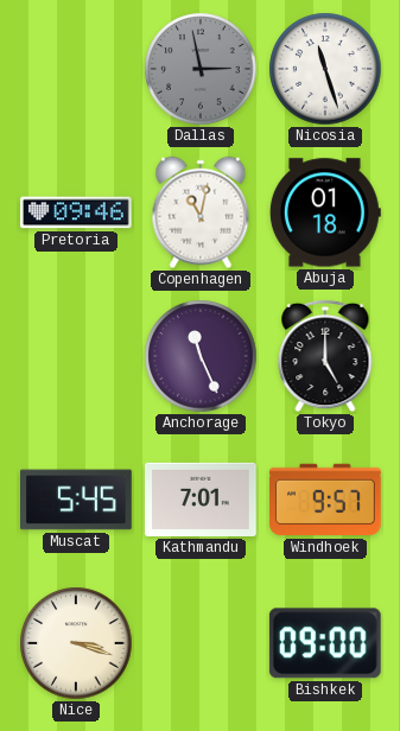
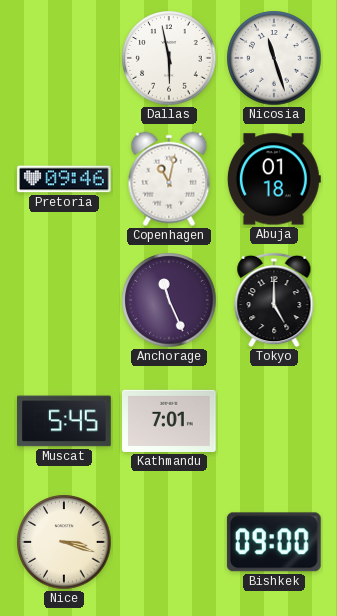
Dallas: 2:58 -> 5:58 (169, 58)
Dallas dial: grey -> white (169, 58)
Windhoek: 9:57 -> none (325, 500)
